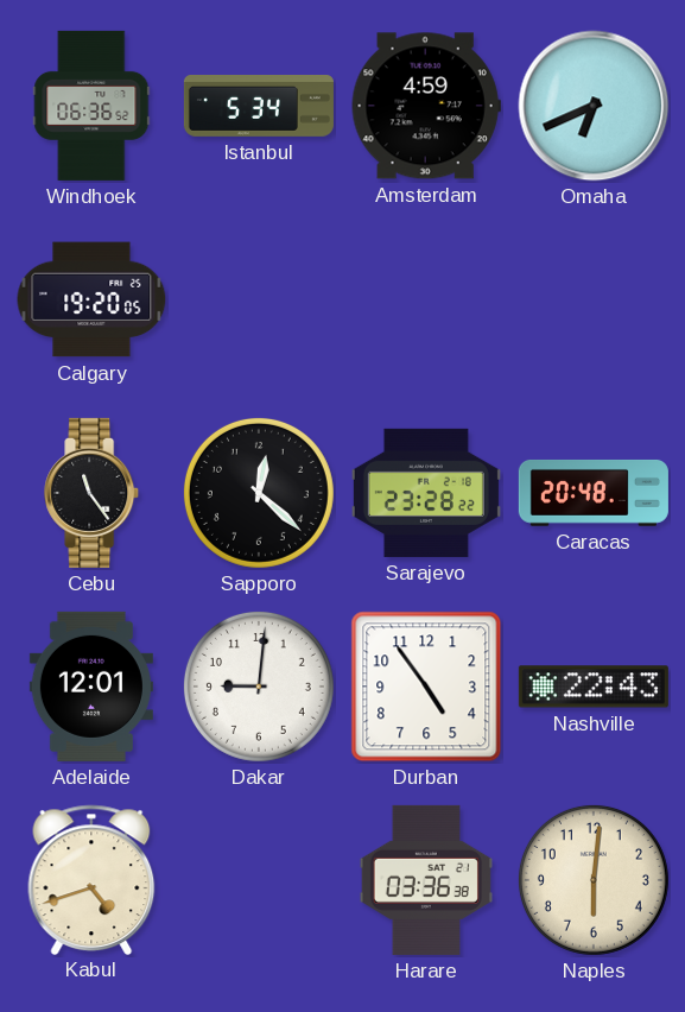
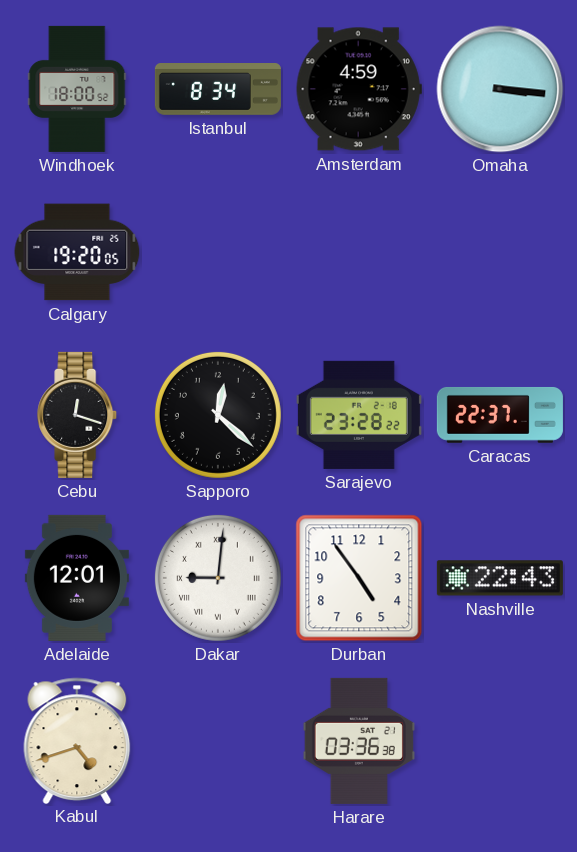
Windhoek: 06:36 -> 18:00 (77, 89)
Istanbul: 5:34 -> 8:34 (218, 90)
Omaha: 6:41 -> 3:16 (500, 89)
Cebu: 11:24 -> 12:18 (78, 415)
Caracas: 20:48 -> 22:37 (500, 415)
Dakar numerals: Arabic -> Roman (218, 578)
Naples: 6:01 -> none (594, 880)
